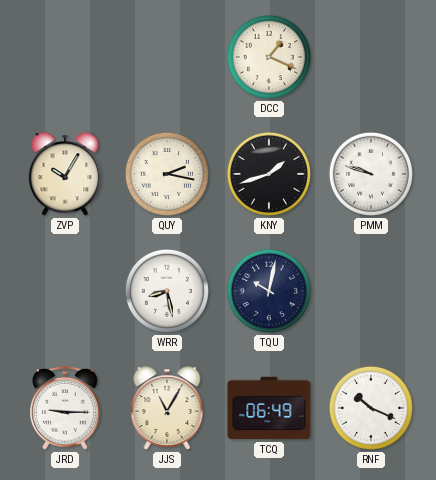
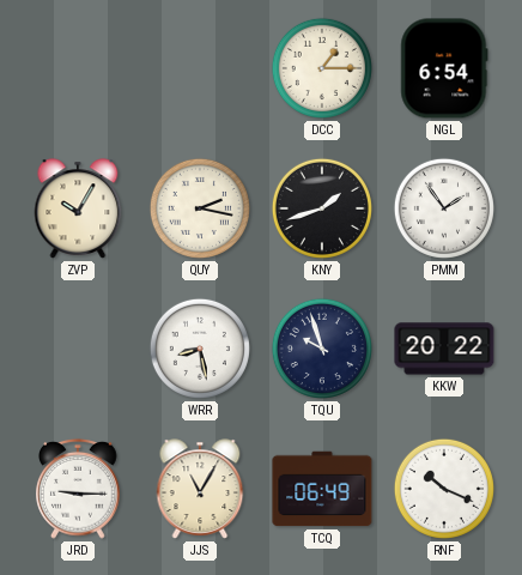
DCC: 1:19 -> 1:15 (322, 68)
NGL: none -> 6:54 (444, 68)
PMM: 9:48 -> 1:54 (444, 208)
TQU: 10:02 -> 9:57 (322, 349)
KKW: none -> 20:22 (444, 349)
